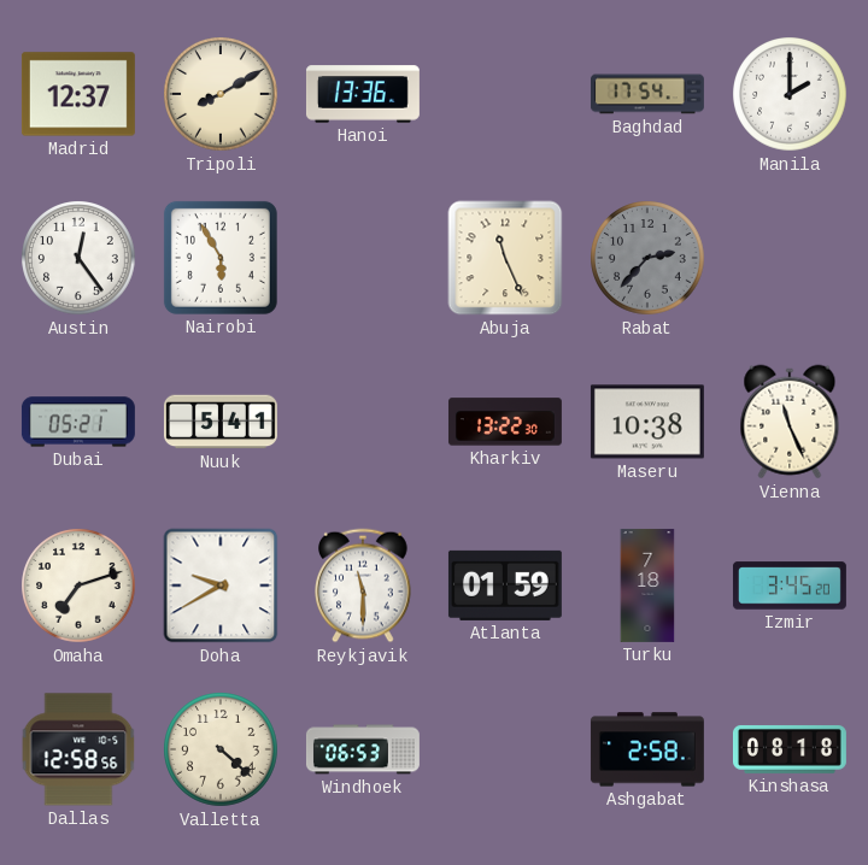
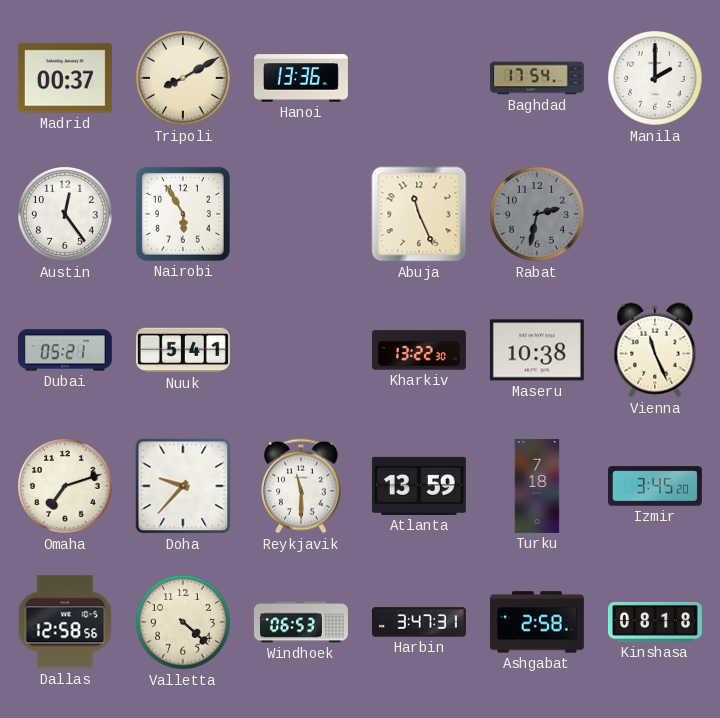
Madrid: 12:37 -> 00:37 (65, 78)
Rabat: 2:37 -> 2:32 (537, 214)
Doha: 9:40 -> 9:37 (183, 486)
Atlanta: 01:59 -> 13:59 (419, 486)
Harbin: none -> 3:47 (419, 622)
